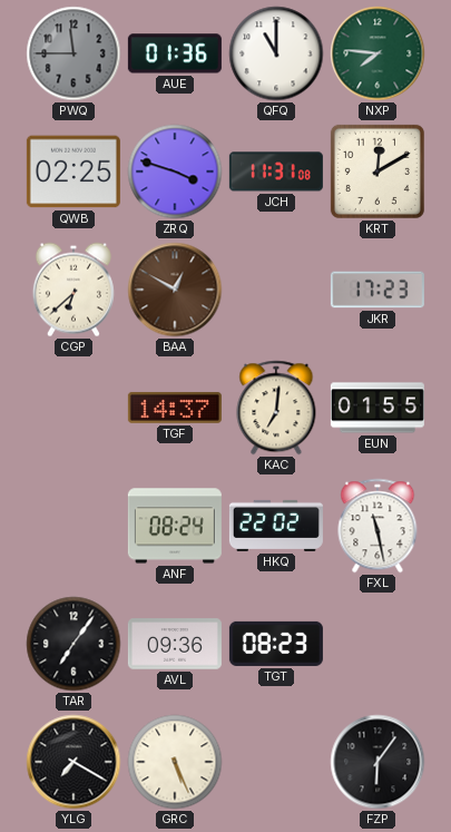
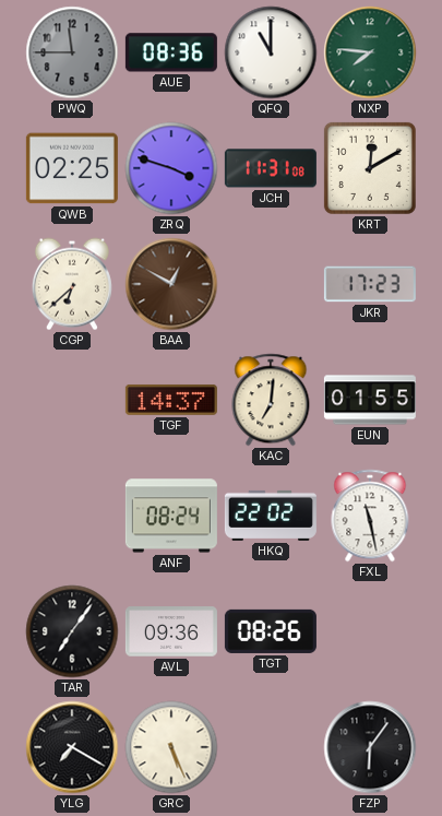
AUE: 01:36 -> 08:36 (171, 52)
TGT: 08:23 -> 08:26 (271, 631)
